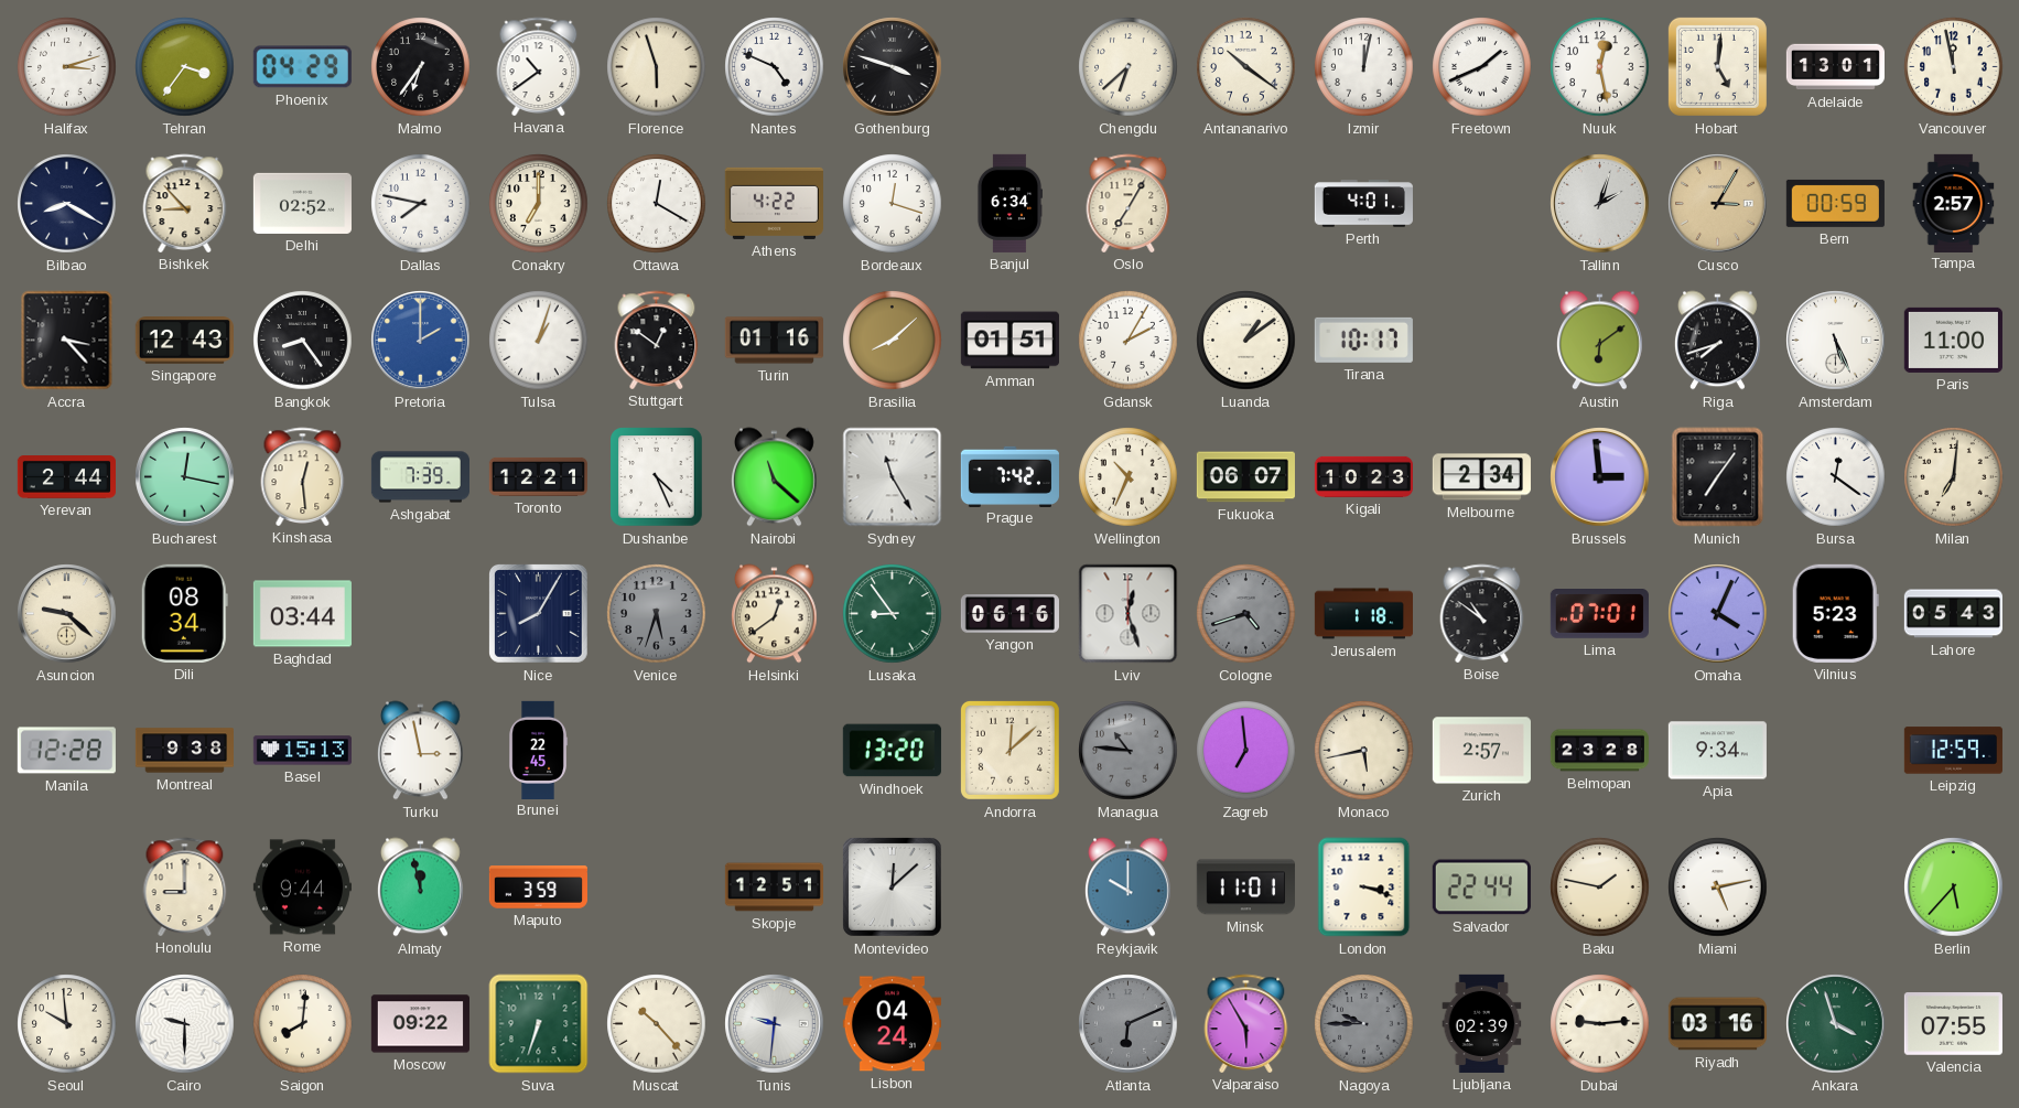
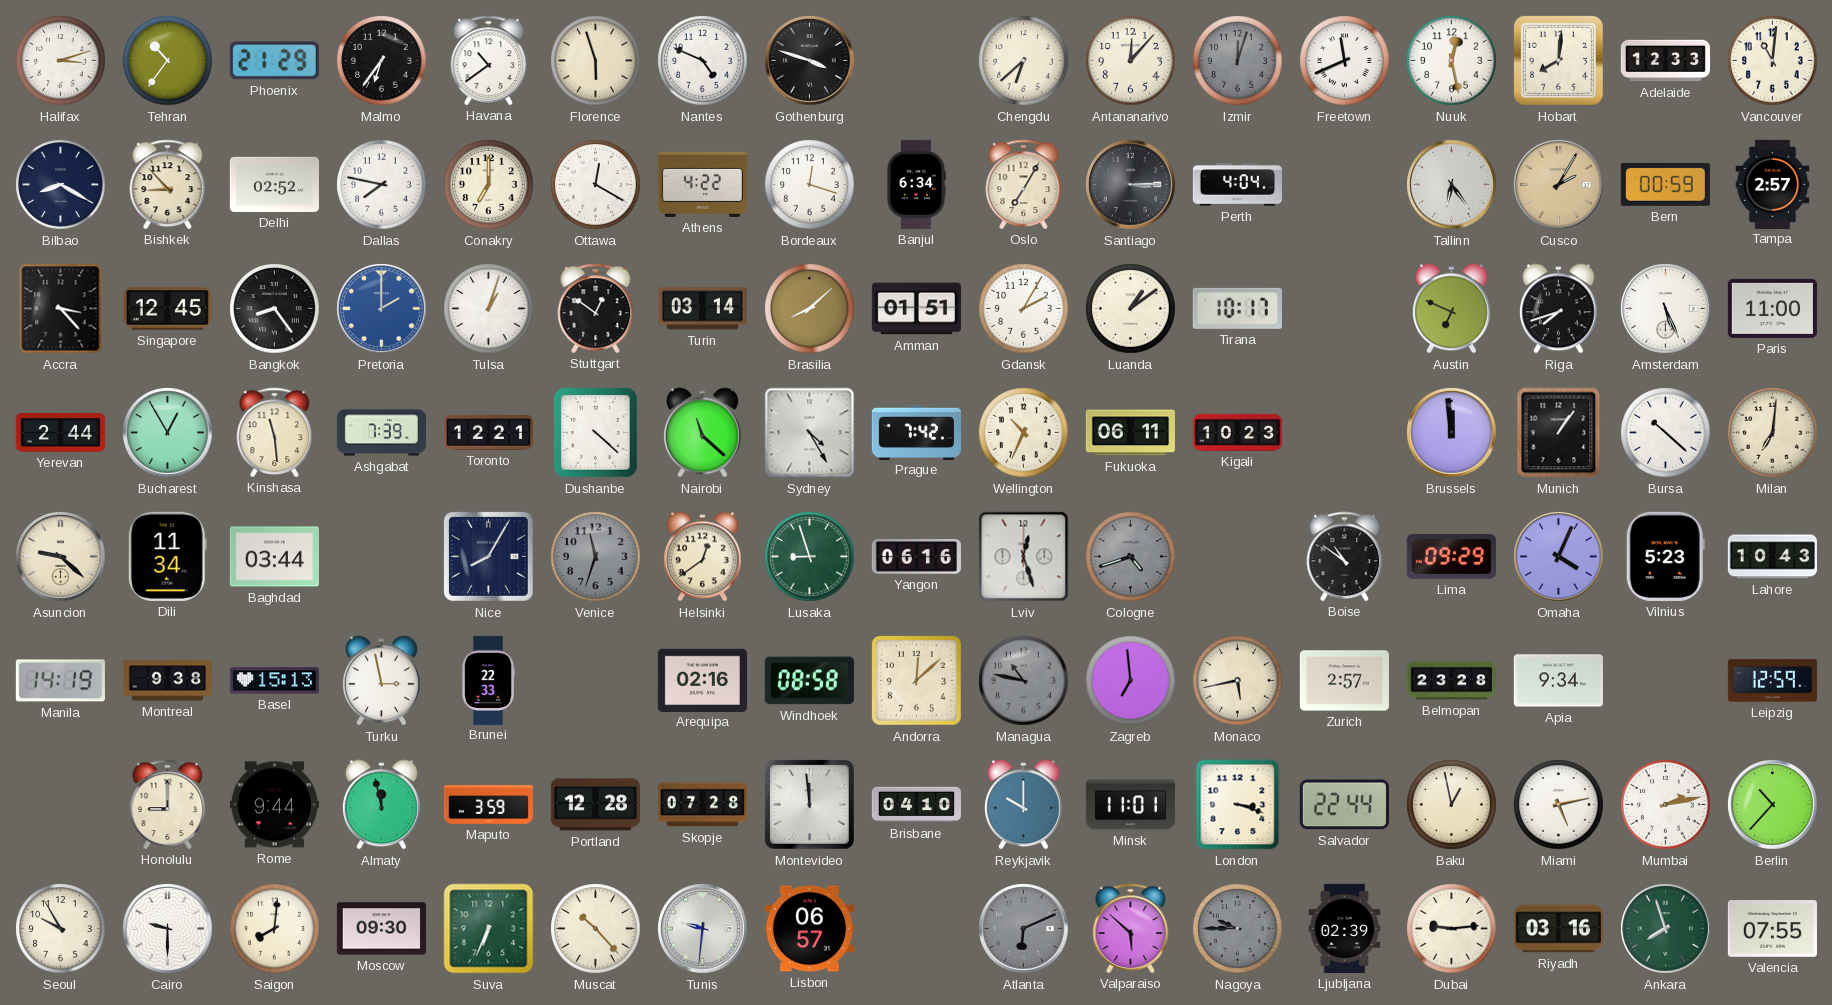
Tehran: 3:36 -> 10:36 (168, 61)
Phoenix: 04:29 -> 21:29 (274, 61)
Antananarivo: 10:21 -> 12:07 (1131, 61)
Izmir: 12:02 -> 12:03 (1238, 61)
Izmir dial: white -> grey (1238, 61)
Freetown: 1:41 -> 11:41 (1345, 61)
Hobart: 5:01 -> 8:01 (1558, 60)
Adelaide: 13:01 -> 12:33 (1665, 61)
Vancouver: 11:58 -> 11:01 (1773, 61)
Santiago: none -> 3:15 (1131, 185)
Perth: 4:01 -> 4:04 (1237, 185)
Tallinn: 2:03 -> 6:24 (1452, 185)
Cusco: 3:05 -> 2:05 (1559, 185)
Singapore: 12:43 -> 12:45 (167, 309)
Turin: 01:16 -> 03:14 (702, 309)
Austin: 6:09 -> 6:49 (1452, 309)
Bucharest: 12:17 -> 12:55 (168, 433)
Kinshasa: 12:29 -> 11:29 (275, 432)
Dushanbe: 4:26 -> 4:22 (596, 433)
Sydney: 11:25 -> 4:25 (810, 433)
Fukuoka: 06:07 -> 06:11 (1130, 433)
Melbourne: 2:34 -> none (1481, 477)
Brussels: 2:59 -> 11:59 (1452, 433)
Munich: 7:06 -> 1:06 (1559, 433)
Bursa: 12:21 -> 10:22 (1666, 433)
Dili: 08:34 -> 11:34 (167, 556)
Venice: 5:33 -> 11:33 (596, 557)
Lusaka: 8:54 -> 8:57 (810, 557)
Jerusalem: 1:18 -> none (1363, 614)
Lima: 07:01 -> 09:29 (1451, 557)
Lahore: 05:43 -> 10:43 (1772, 557)
Manila: 12:28 -> 14:19 (60, 681)
Brunei: 22:45 -> 22:33 (488, 680)
Arequipa: none -> 02:16 (702, 680)
Windhoek: 13:20 -> 08:58 (809, 681)
Managua: 10:46 -> 10:47 (1024, 681)
Portland: none -> 12:28 (595, 805)
Skopje: 12:51 -> 07:28 (702, 805)
Montevideo: 12:08 -> 11:59 (810, 805)
Brisbane: none -> 04:10 (916, 805)
Baku: 1:47 -> 12:58 (1452, 805)
Mumbai: none -> 2:13 (1666, 805)
Berlin: 5:37 -> 10:37 (1773, 805)
Seoul: 9:59 -> 9:55 (61, 929)
Moscow: 09:22 -> 09:30 (381, 929)
Suva: 6:33 -> 6:34 (489, 929)
Lisbon: 04:24 -> 06:57 (809, 929)
Valparaiso: 5:55 -> 5:52 (1131, 928)
Ankara: 3:57 -> 7:57 (1666, 929)
